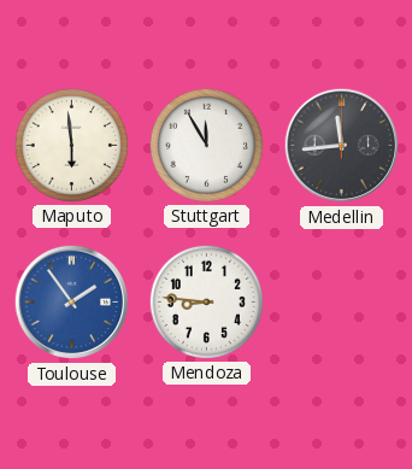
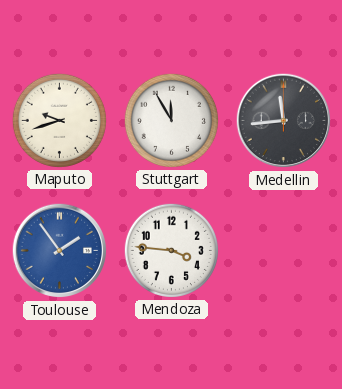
Maputo: 5:59 -> 9:42 (59, 120)
Mendoza: 8:46 -> 3:46 (171, 250)
